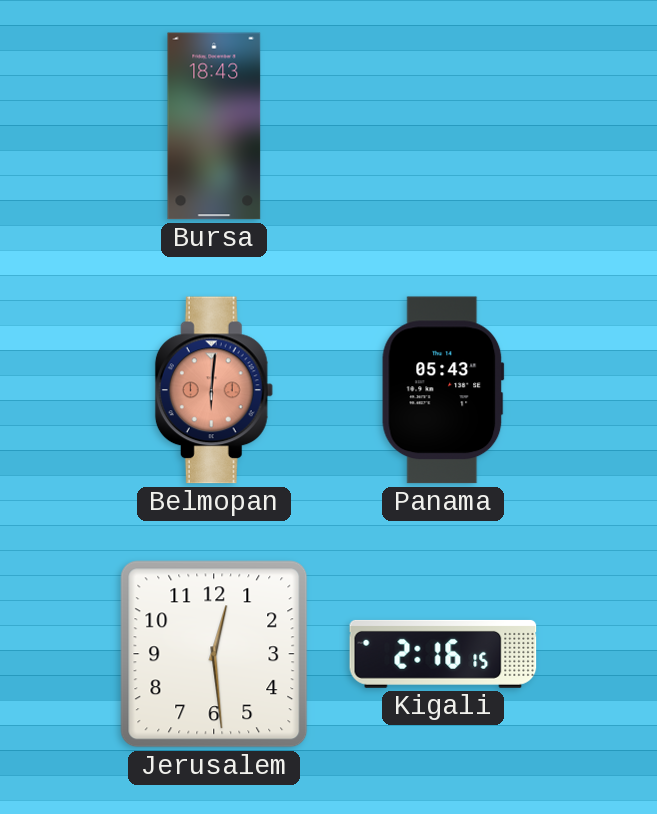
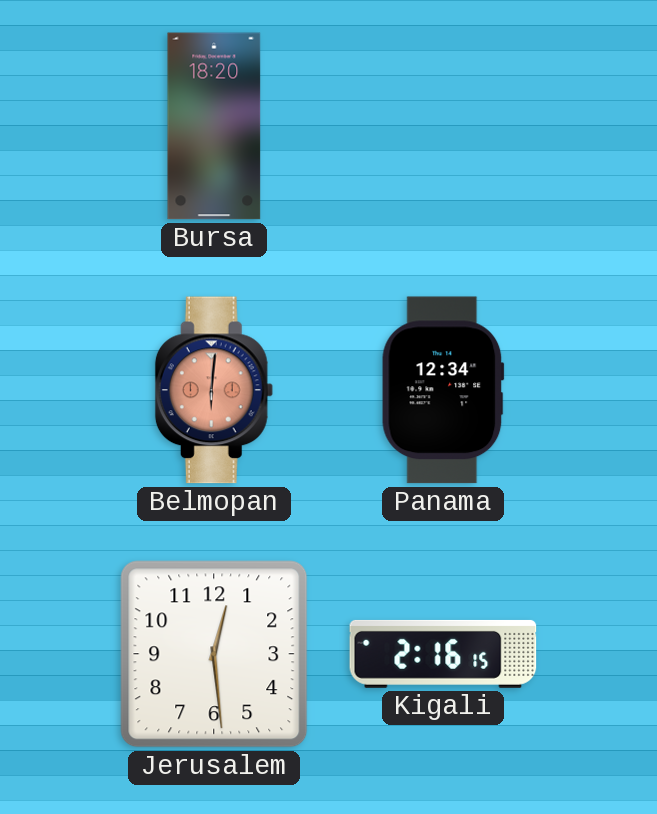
Bursa: 18:43 -> 18:20 (214, 126)
Panama: 05:43 -> 12:34 (443, 390)
